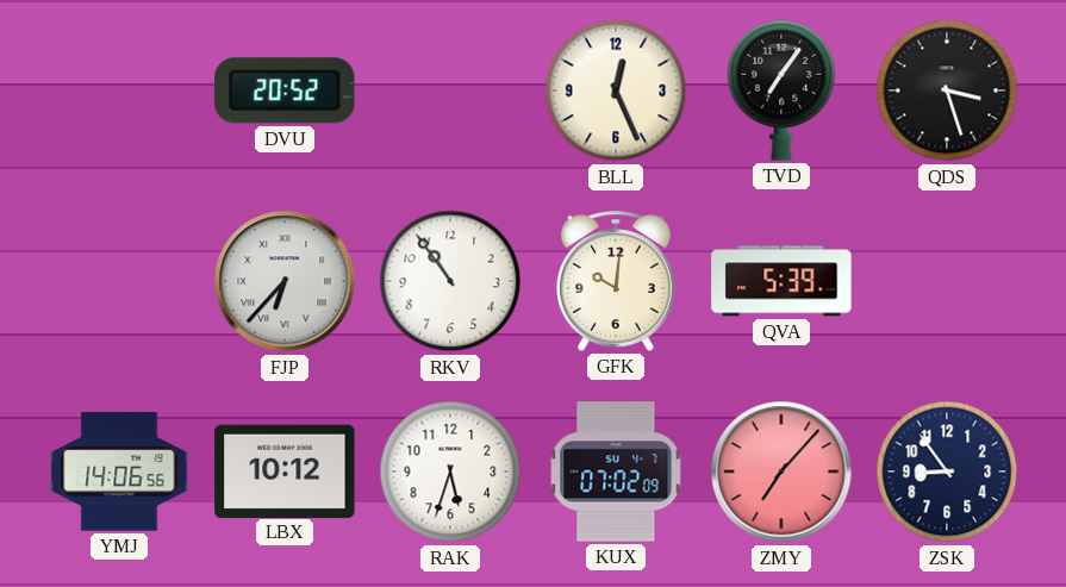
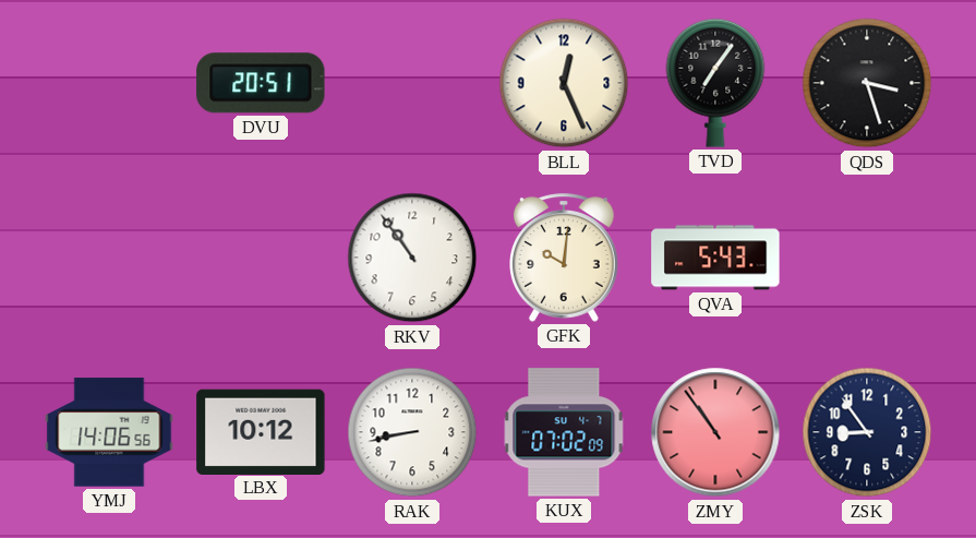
DVU: 20:52 -> 20:51 (261, 83)
FJP: 6:37 -> none (285, 281)
QVA: 5:39 -> 5:43 (715, 258)
RAK: 5:33 -> 8:43 (412, 432)
ZMY: 7:07 -> 10:54 (715, 432)
